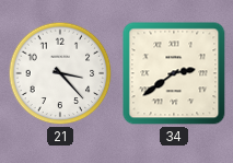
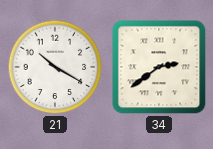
21: 3:23 -> 10:20 (55, 67)
